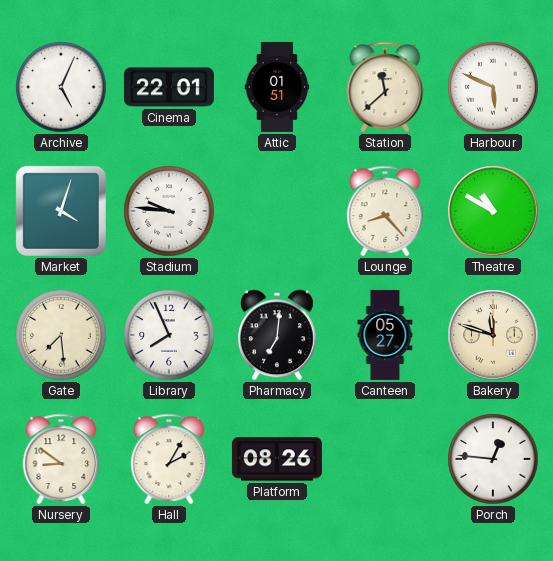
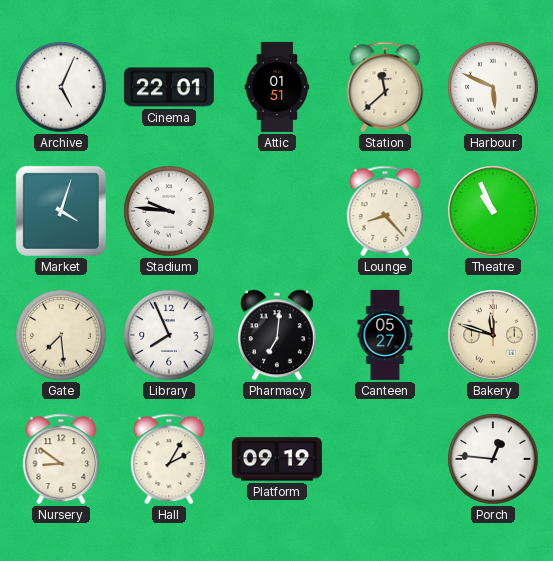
Theatre: 10:50 -> 10:56 (493, 211)
Platform: 08:26 -> 09:19 (277, 459)
